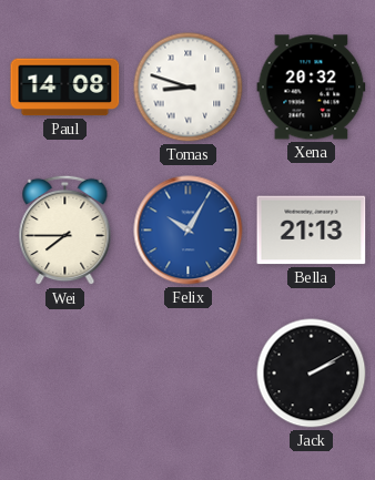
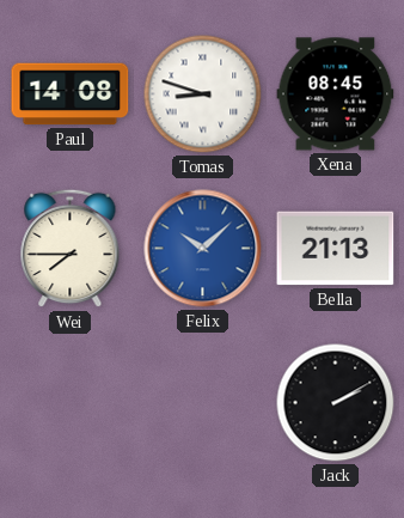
Xena: 20:32 -> 08:45 (336, 95)
Felix: 10:05 -> 10:08 (203, 249)
